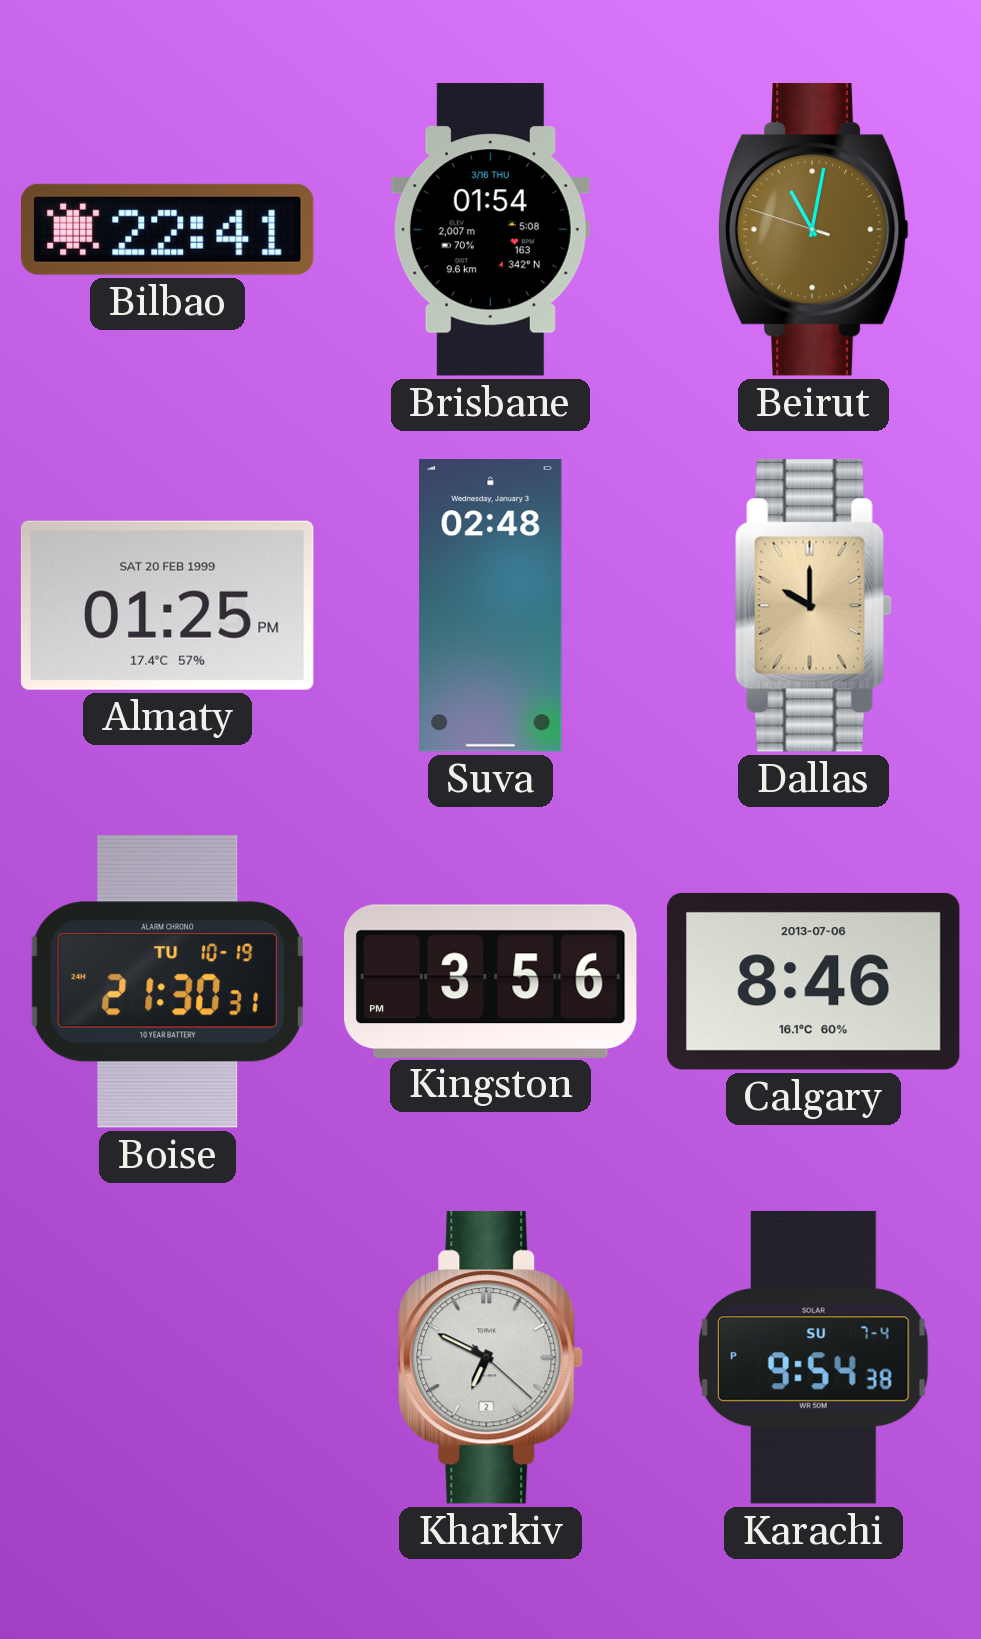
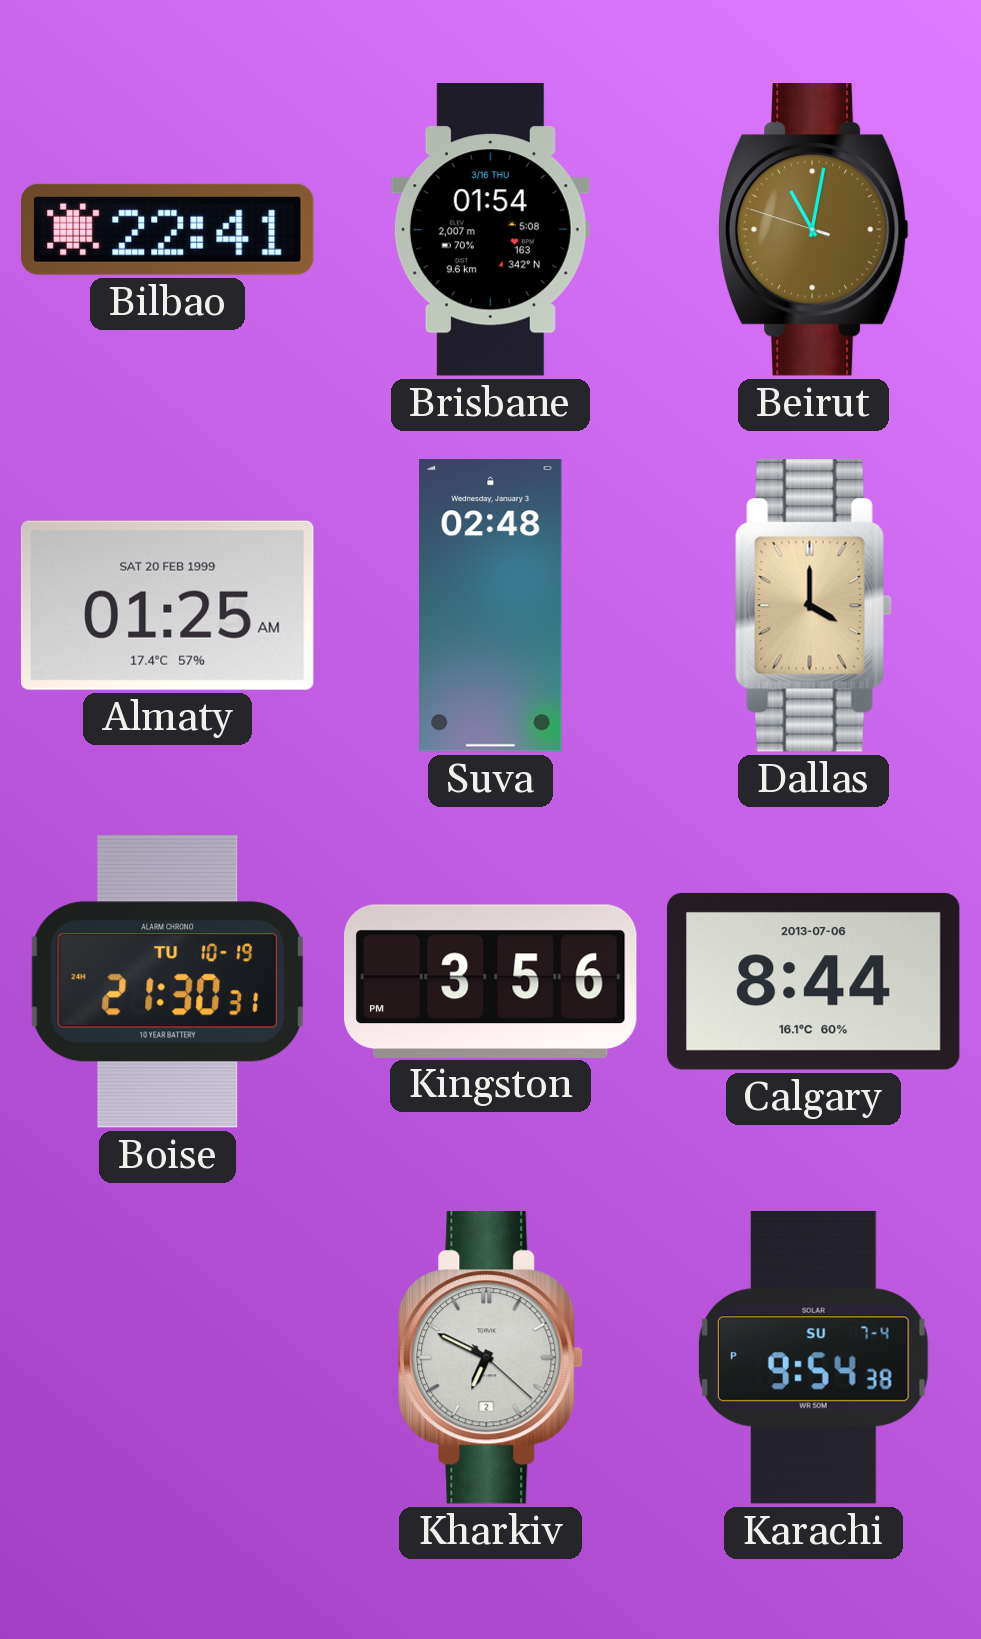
Almaty: 01:25 PM -> 01:25 AM (167, 605)
Dallas: 10:00 -> 4:00 (813, 606)
Calgary: 8:46 -> 8:44 (813, 981)
